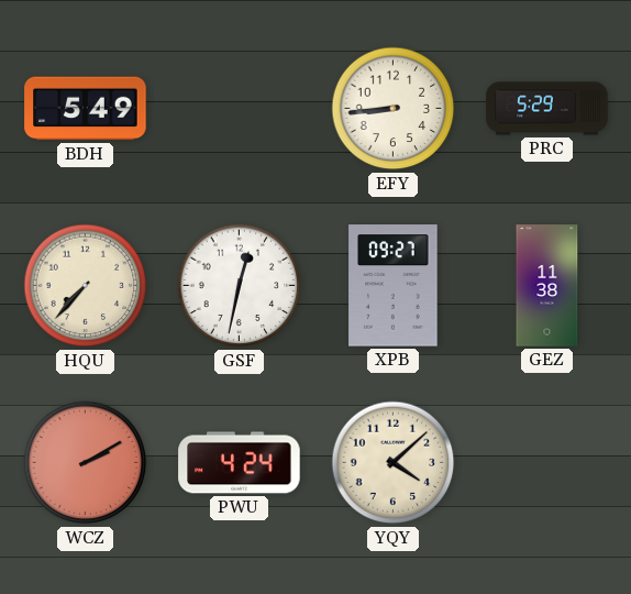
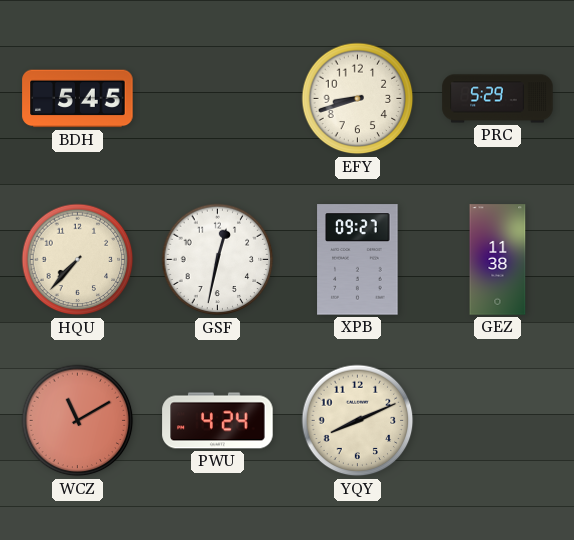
BDH: 5:49 -> 5:45 (78, 99)
EFY: 8:44 -> 8:42 (358, 99)
WCZ: 2:10 -> 11:10 (78, 421)
YQY: 4:08 -> 8:11 (358, 421)
